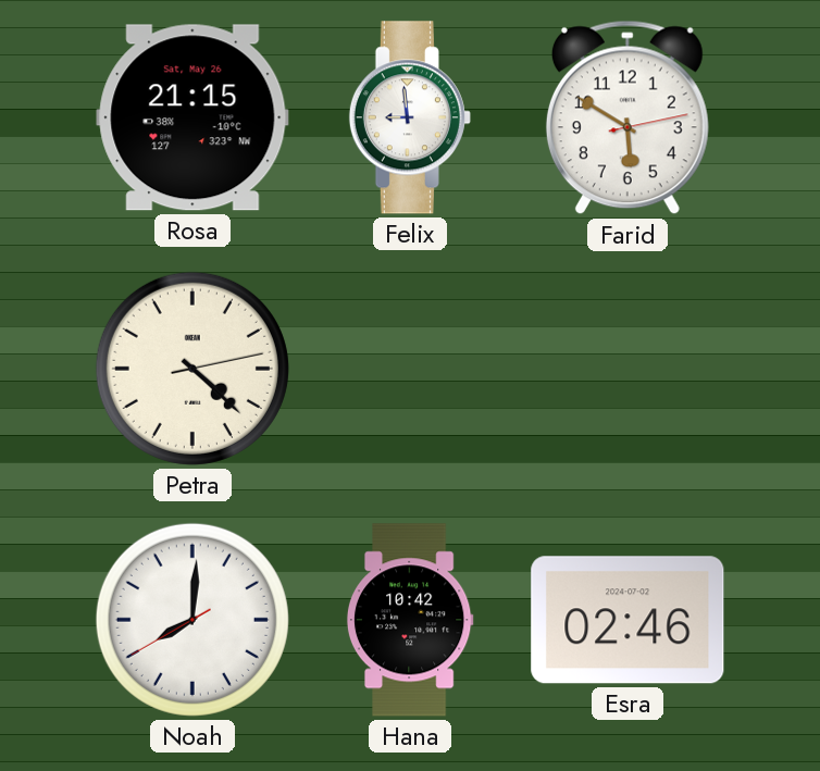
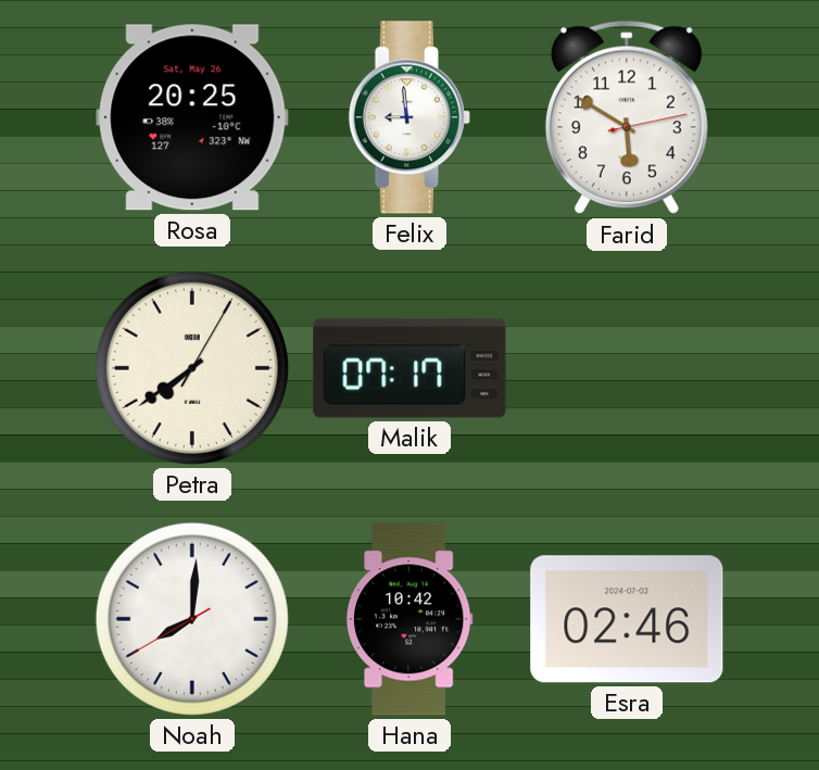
Rosa: 21:15 -> 20:25 (192, 117)
Petra: 4:22 -> 7:39 (192, 368)
Malik: none -> 07:17 (409, 368)
